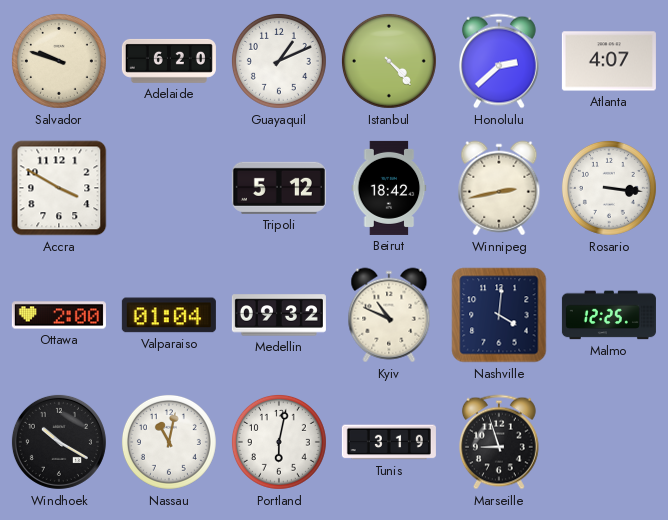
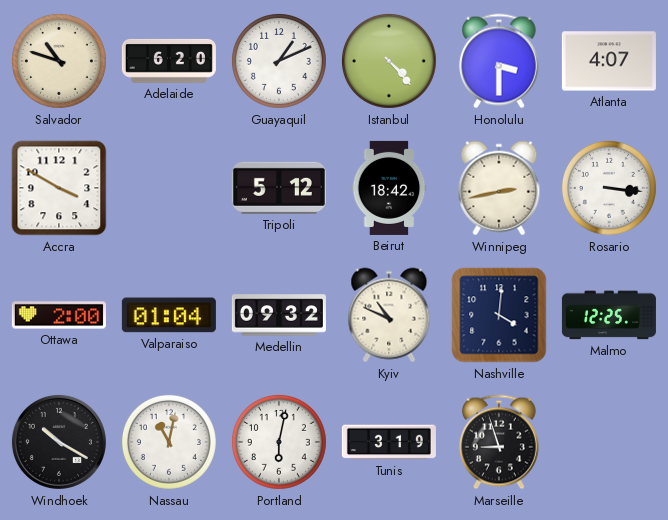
Salvador: 9:48 -> 10:48 (59, 61)
Honolulu: 2:38 -> 3:30 (499, 61)
